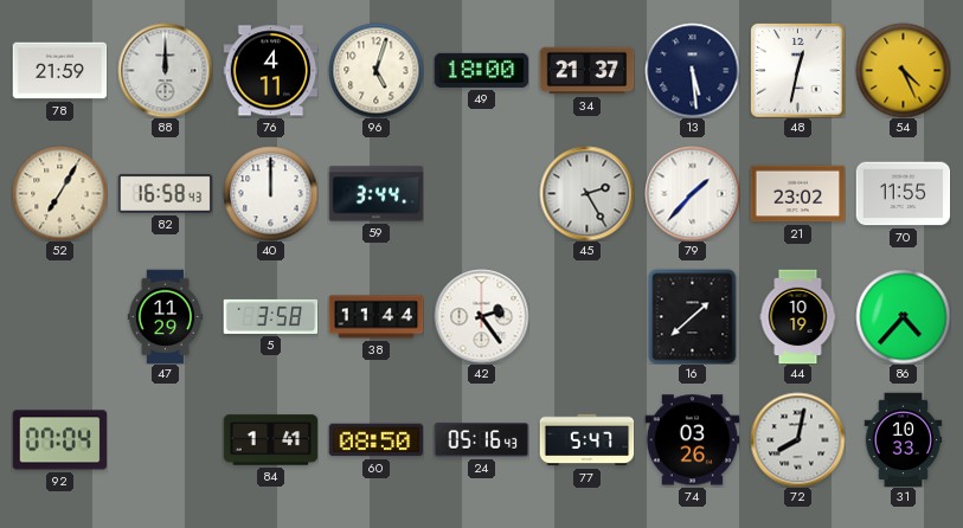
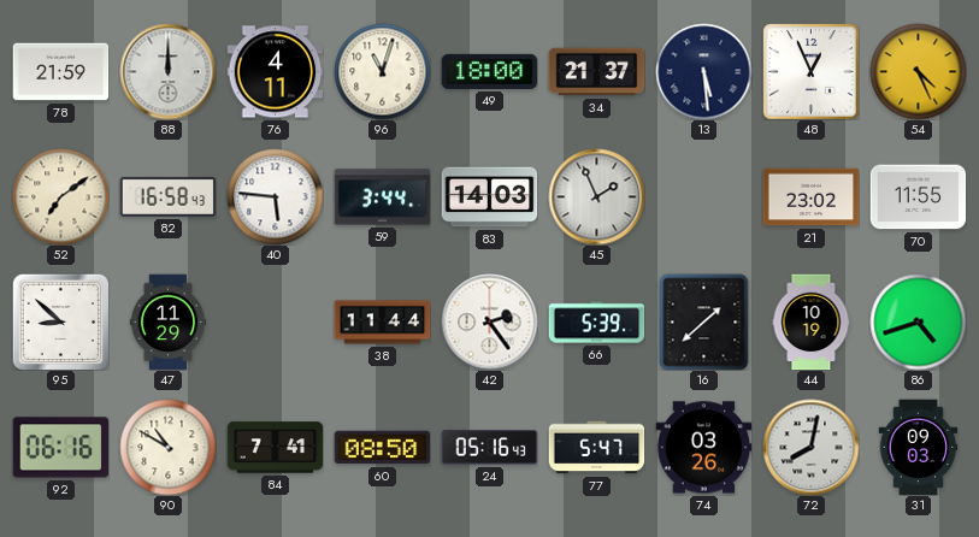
96: 5:03 -> 11:03 (382, 71)
48: 12:32 -> 12:56 (810, 71)
52: 7:05 -> 7:09 (60, 196)
40: 12:00 -> 5:46 (275, 196)
83: none -> 14:03 (489, 197)
45: 2:25 -> 1:56 (596, 196)
79: 1:37 -> none (692, 193)
95: none -> 8:52 (60, 321)
5: 3:58 -> none (270, 316)
66: none -> 5:39 (596, 323)
86: 4:37 -> 4:42 (918, 321)
92: 07:04 -> 06:16 (60, 448)
90: none -> 10:50 (167, 447)
84: 1:41 -> 7:41 (275, 448)
31: 10:33 -> 09:03 (919, 447)
